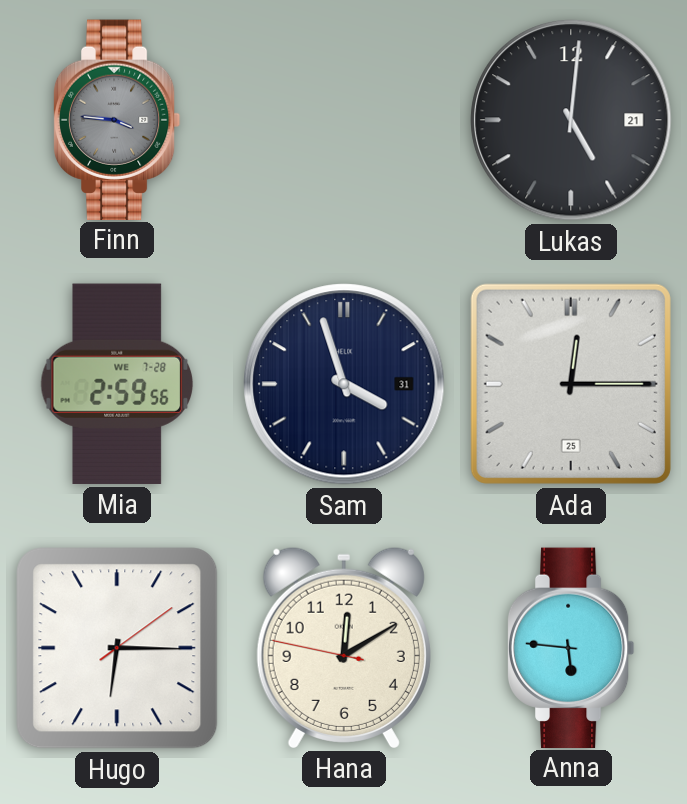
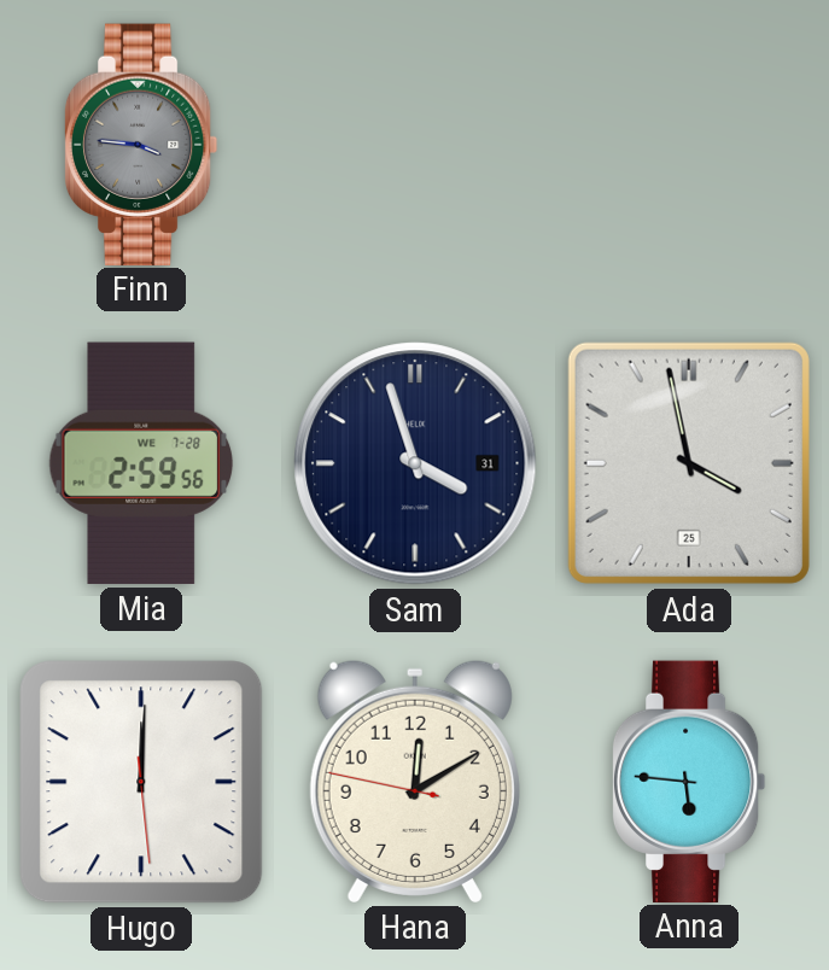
Lukas: 5:01 -> none (571, 120)
Ada: 12:15 -> 3:58 (689, 463)
Hugo: 6:15 -> 12:00 (141, 782)
